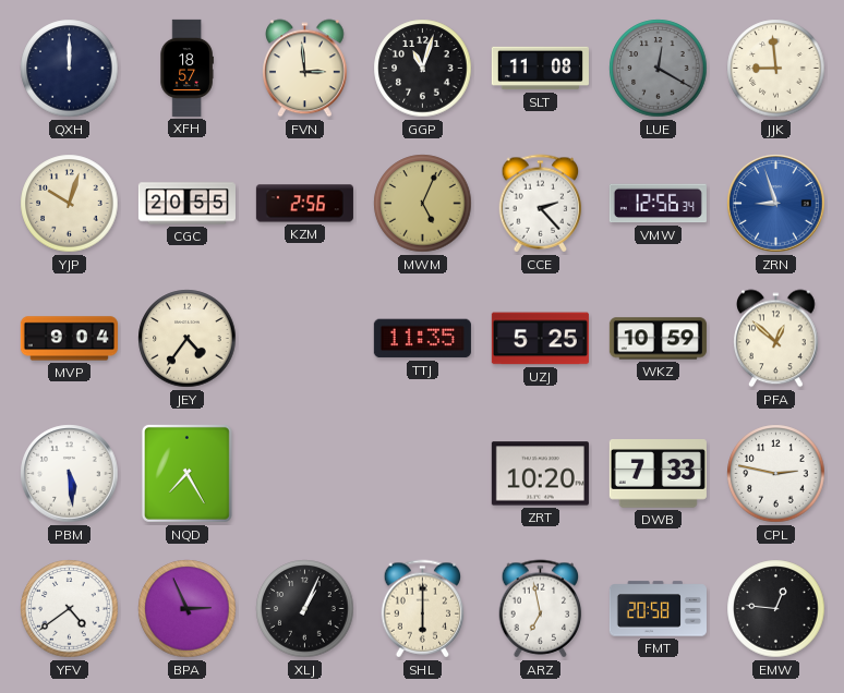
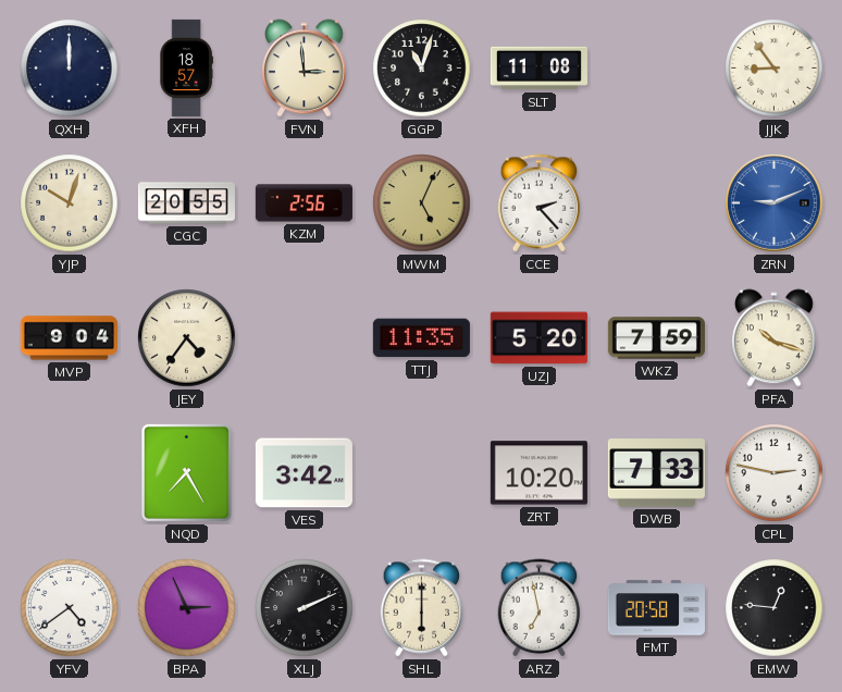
LUE: 12:20 -> none (659, 69)
JJK: 8:59 -> 8:54 (775, 69)
VMW: 12:56 -> none (658, 204)
ZRN: 8:57 -> 9:11 (775, 203)
UZJ: 5:25 -> 5:20 (538, 338)
WKZ: 10:59 -> 7:59 (656, 338)
PFA: 12:52 -> 10:18 (775, 338)
PBM: 5:29 -> none (70, 474)
VES: none -> 3:42 (304, 473)
XLJ: 1:04 -> 2:11 (305, 608)
